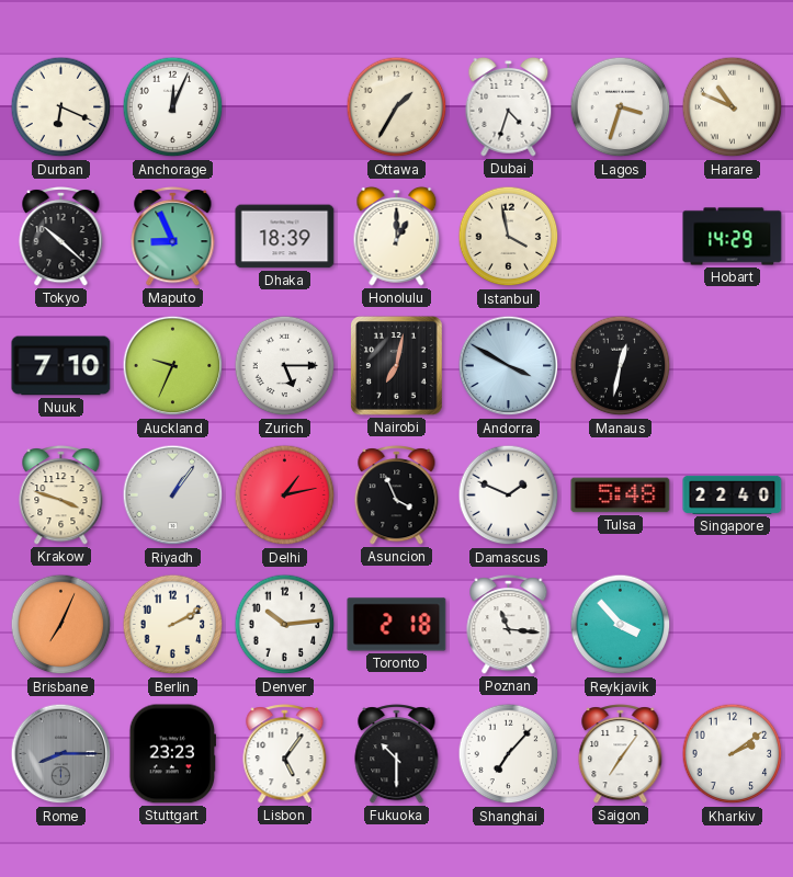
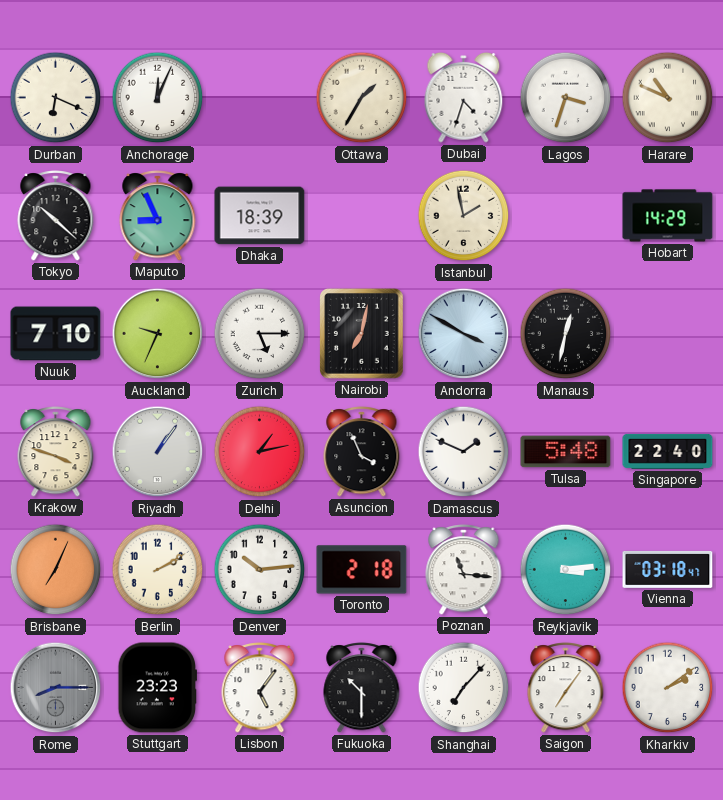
Honolulu: 1:00 -> none (397, 236)
Istanbul: 3:58 -> 1:58 (464, 216)
Reykjavik: 3:53 -> 3:14 (566, 570)
Vienna: none -> 03:18 (668, 569)
